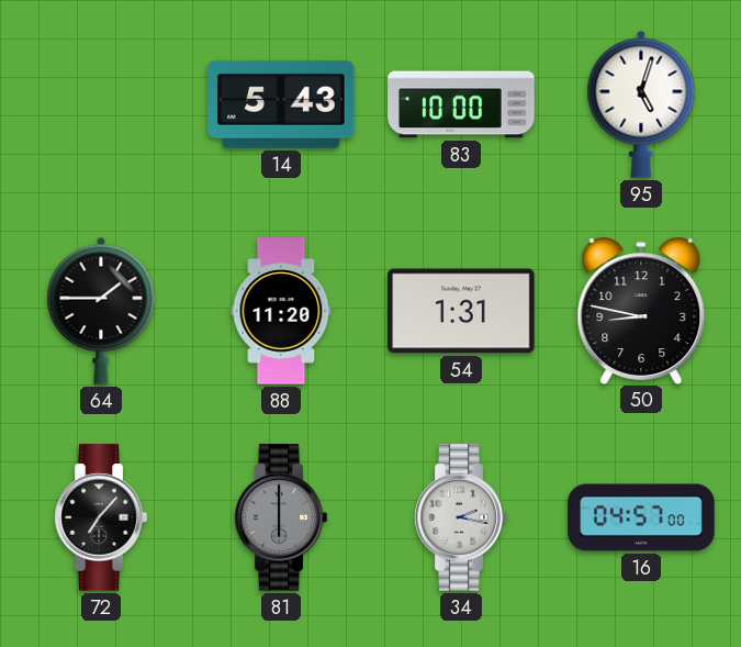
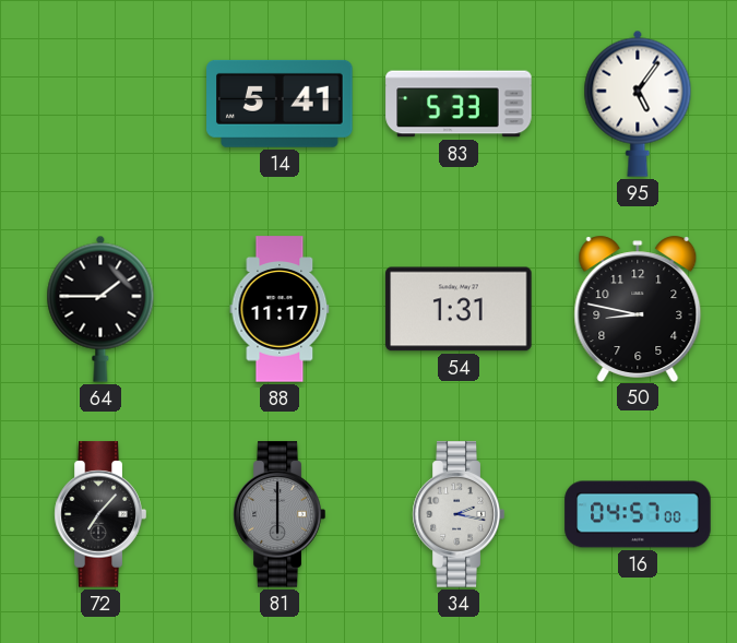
14: 5:43 -> 5:41 (280, 104)
83: 10:00 -> 5:33 (459, 104)
95: 5:03 -> 5:06 (638, 104)
88: 11:20 -> 11:17 (280, 309)
